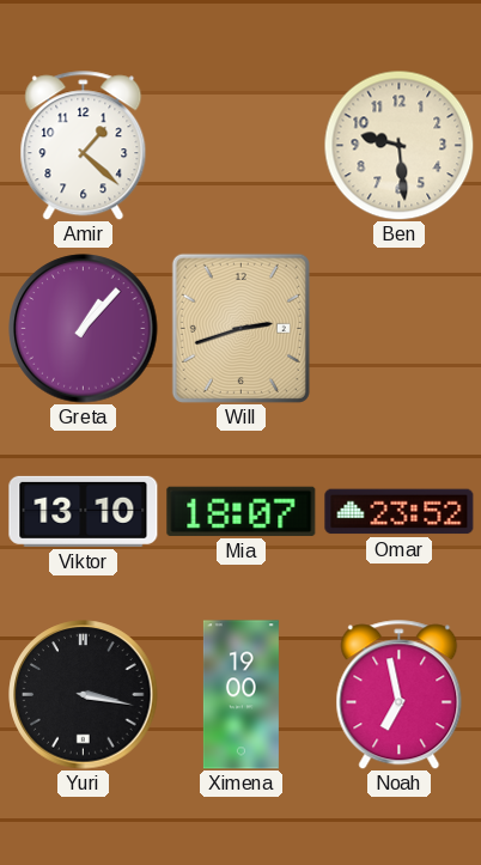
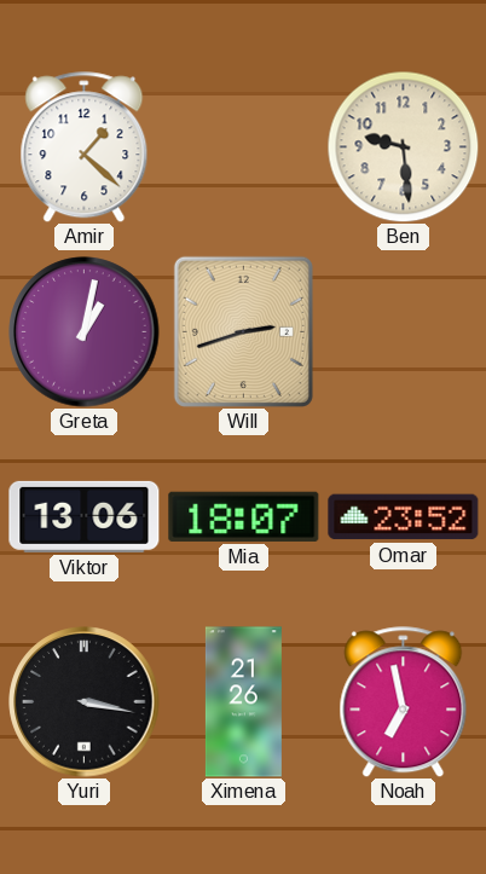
Greta: 1:07 -> 1:02 (85, 332)
Viktor: 13:10 -> 13:06 (85, 516)
Ximena: 19:00 -> 21:26 (243, 702)
